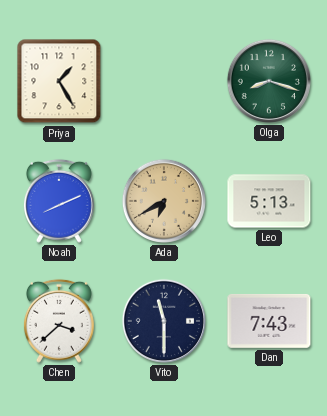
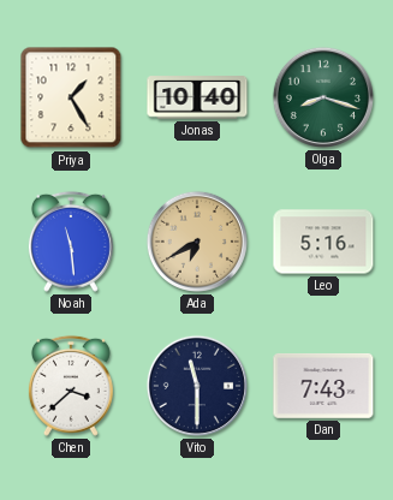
Jonas: none -> 10:40 (197, 97)
Noah: 8:11 -> 11:29 (71, 242)
Leo: 5:13 -> 5:16 (323, 242)
